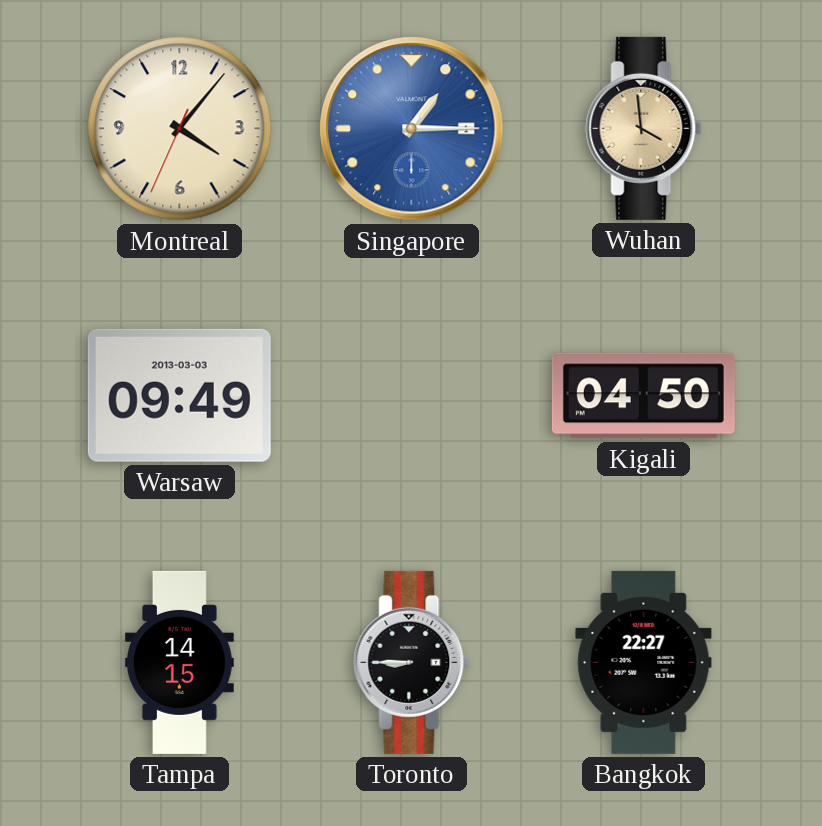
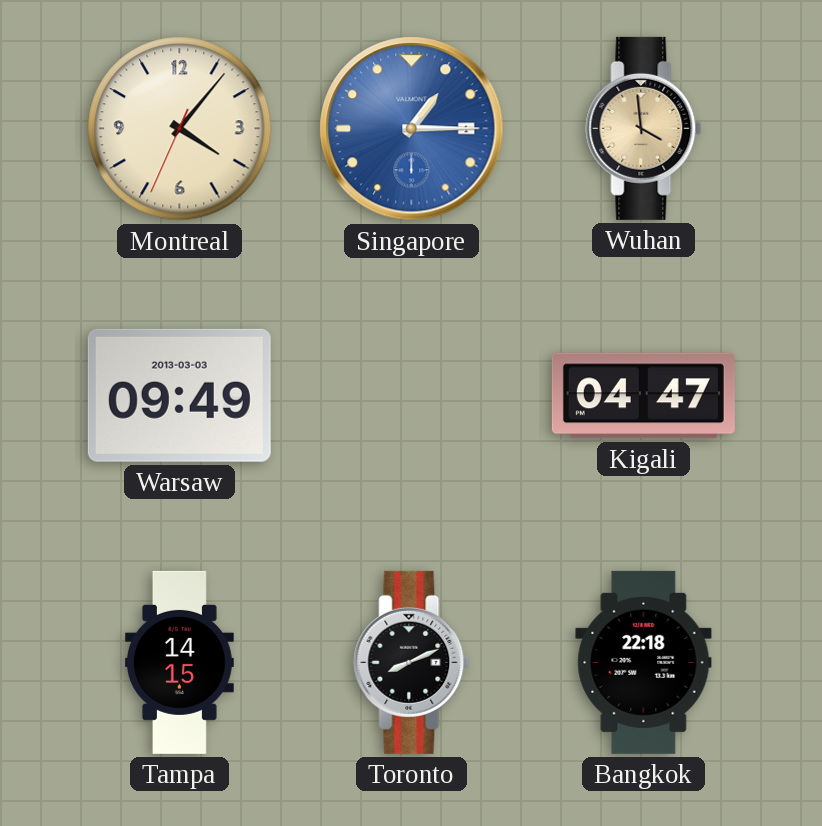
Kigali: 04:50 -> 04:47 (643, 396)
Toronto: 8:45 -> 8:11 (412, 662)
Bangkok: 22:27 -> 22:18 (644, 662)
